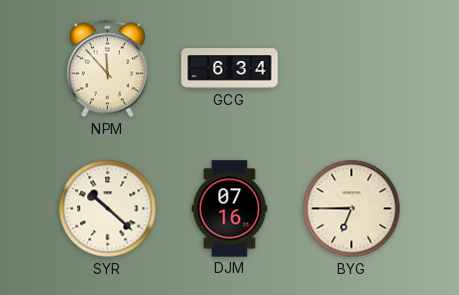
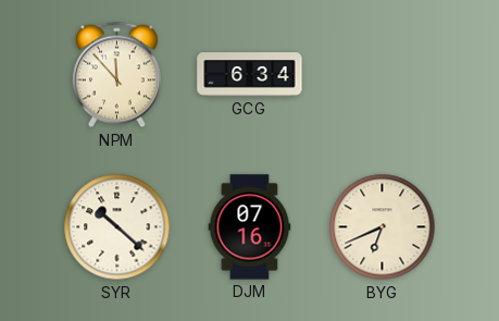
BYG: 6:45 -> 6:41 (383, 227)
